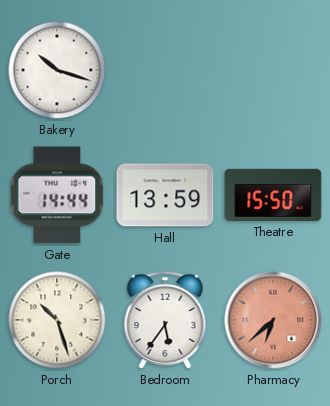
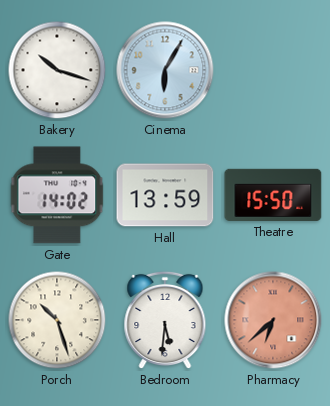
Cinema: none -> 6:05 (165, 70)
Gate: 14:44 -> 14:02 (57, 195)
Bedroom: 5:36 -> 5:31 (165, 320)
